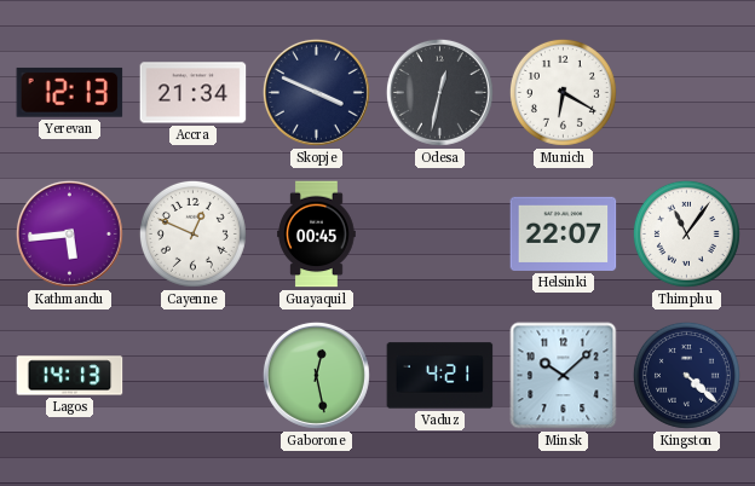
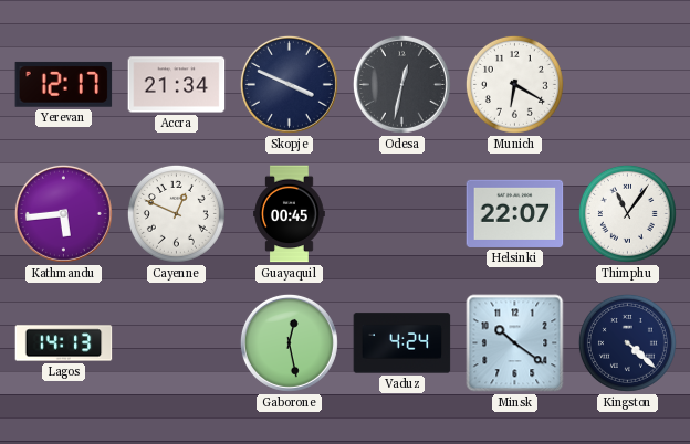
Yerevan: 12:13 -> 12:17 (64, 84)
Vaduz: 4:21 -> 4:24 (402, 343)
Minsk: 10:08 -> 10:21 (515, 343)
